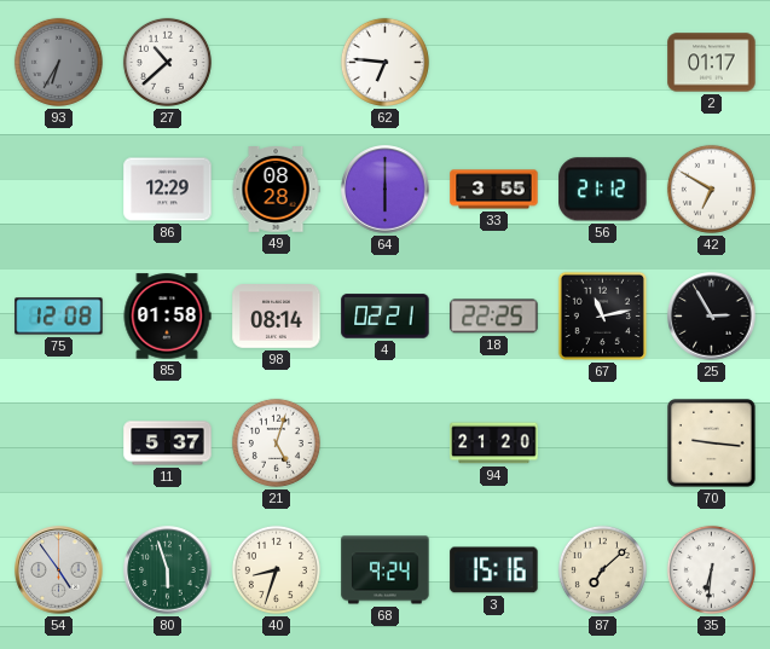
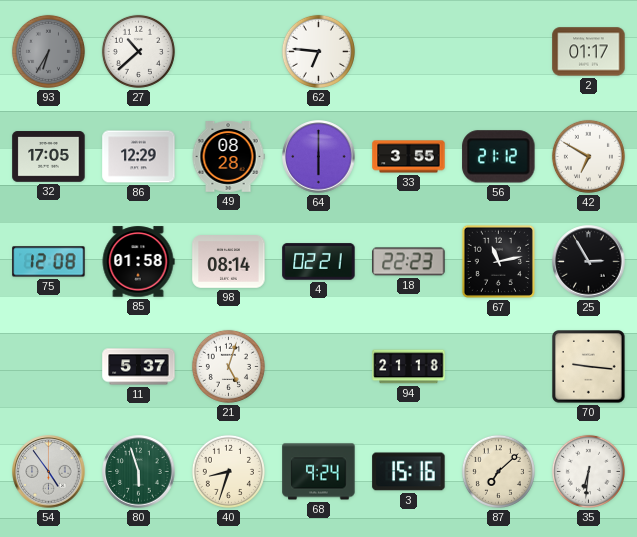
32: none -> 17:05 (49, 157)
18: 22:25 -> 22:23 (409, 262)
94: 21:20 -> 21:18 (409, 367)
